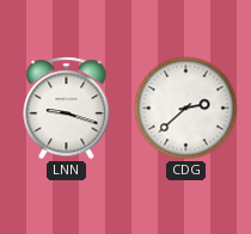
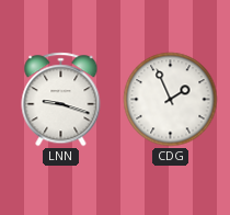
CDG: 2:38 -> 1:56 (171, 100)
